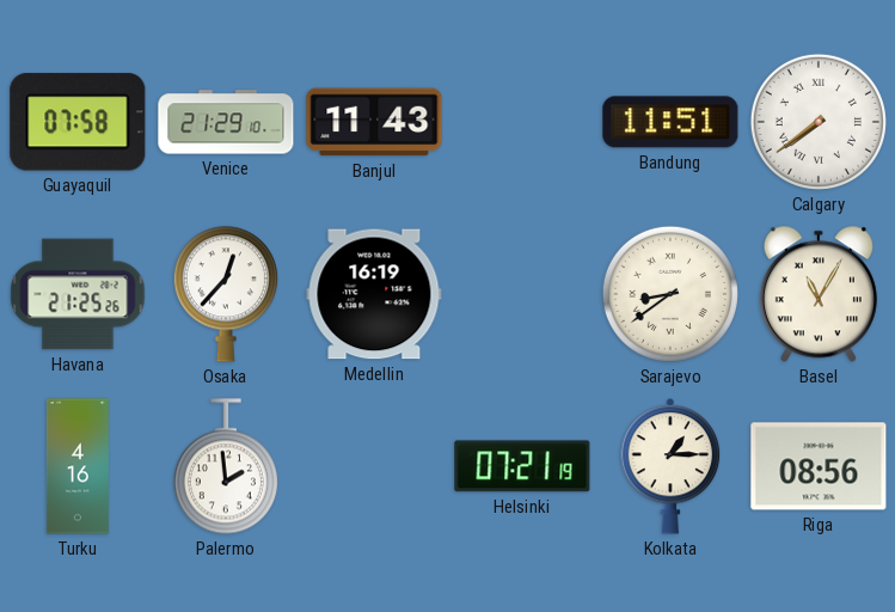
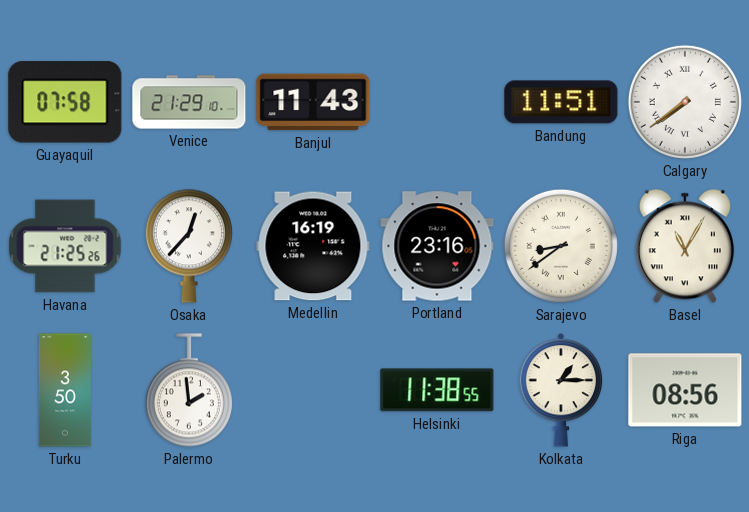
Portland: none -> 23:16 (437, 246)
Turku: 4:16 -> 3:50 (65, 390)
Helsinki: 07:21 -> 11:38 (437, 390)
